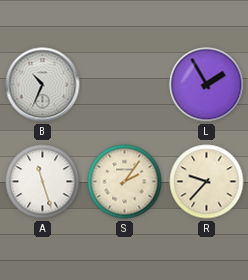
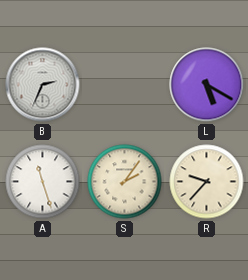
B: 10:34 -> 2:34 (43, 85)
L: 1:55 -> 5:20 (207, 85)
